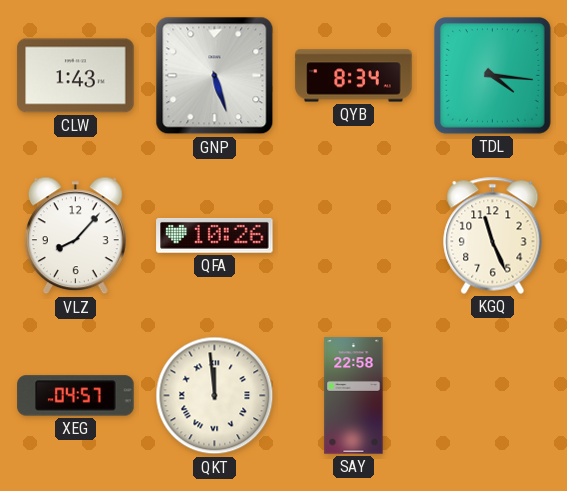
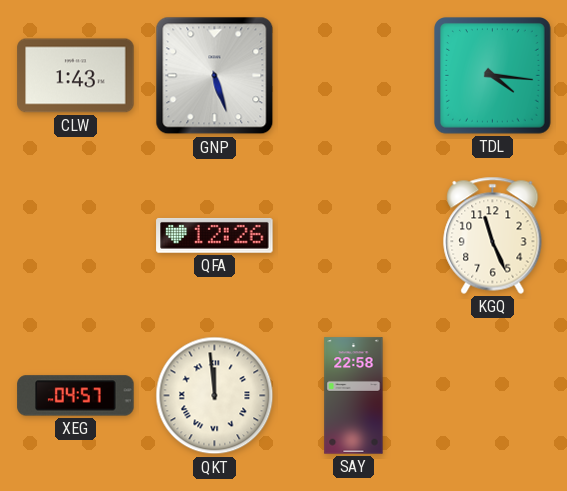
QYB: 8:34 -> none (354, 76)
VLZ: 8:07 -> none (75, 236)
QFA: 10:26 -> 12:26 (215, 235)
